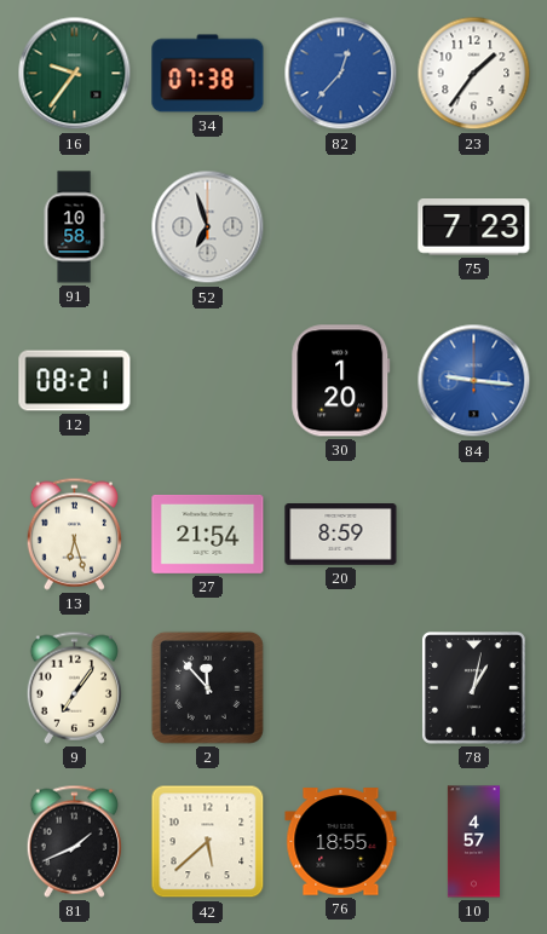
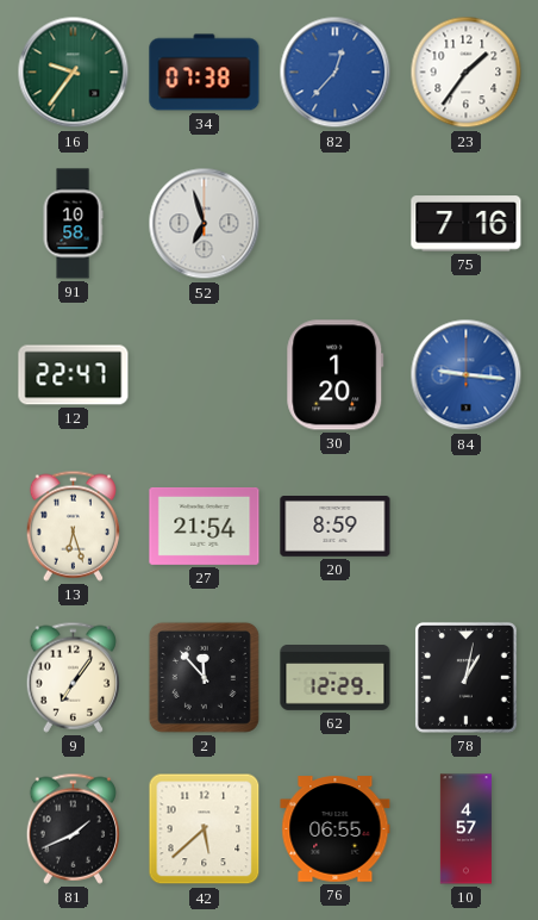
75: 7:23 -> 7:16 (467, 224)
12: 08:21 -> 22:47 (74, 375)
62: none -> 12:29 (336, 678)
76: 18:55 -> 06:55 (336, 829)
